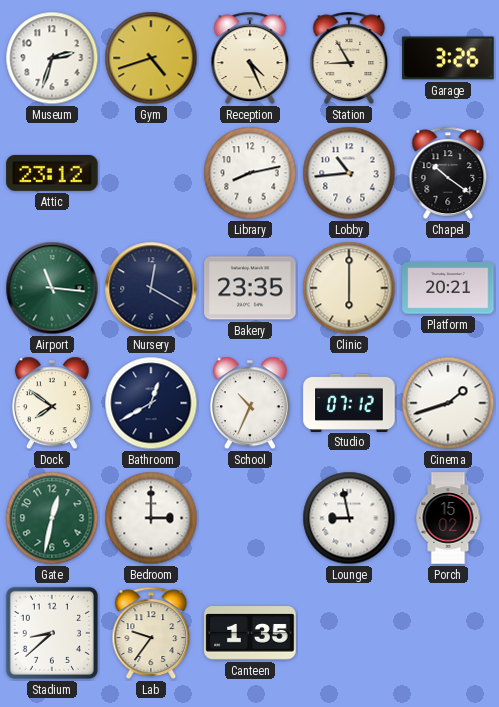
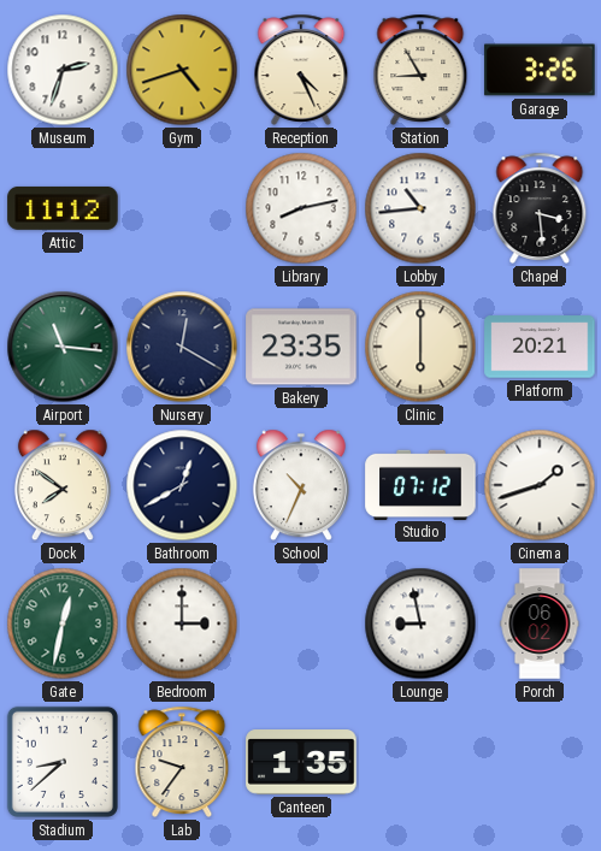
Attic: 23:12 -> 11:12 (63, 208)
Chapel: 10:21 -> 3:29 (540, 208)
Porch: 15:02 -> 06:02 (540, 624)
